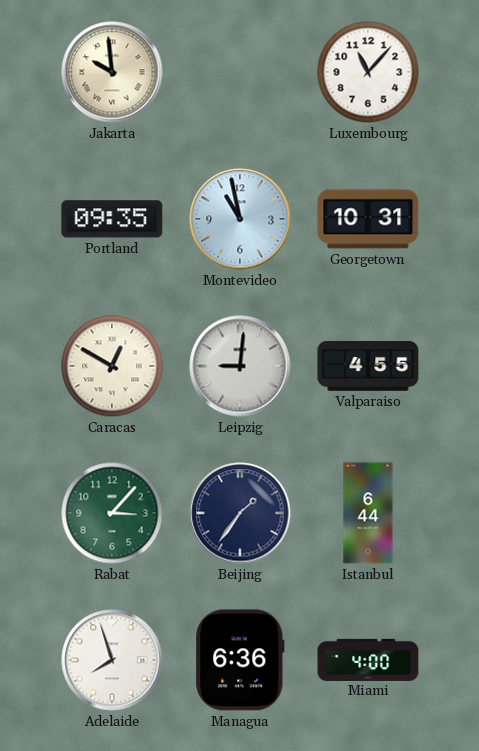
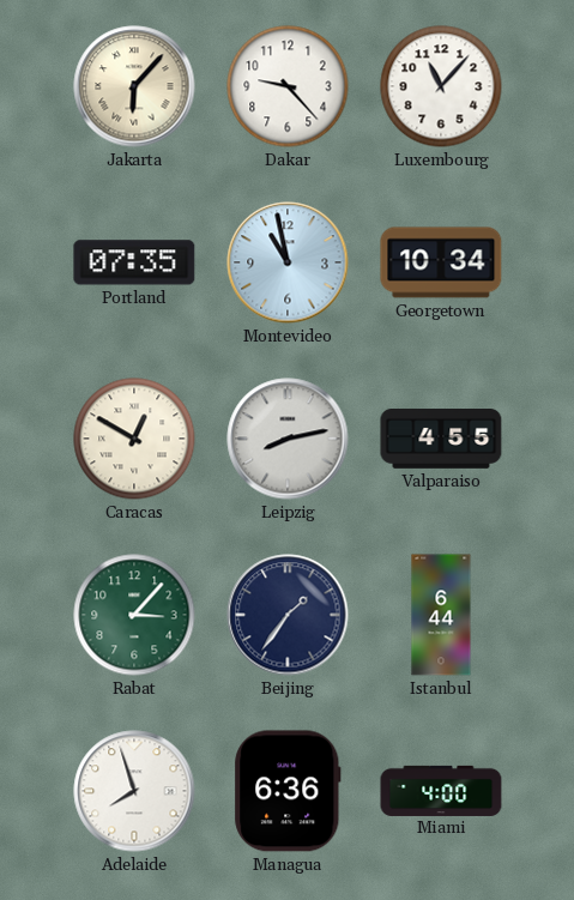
Jakarta: 9:59 -> 6:07 (134, 86)
Dakar: none -> 9:23 (288, 86)
Portland: 09:35 -> 07:35 (134, 262)
Georgetown: 10:31 -> 10:34 (441, 262)
Leipzig: 9:01 -> 8:13 (288, 439)
